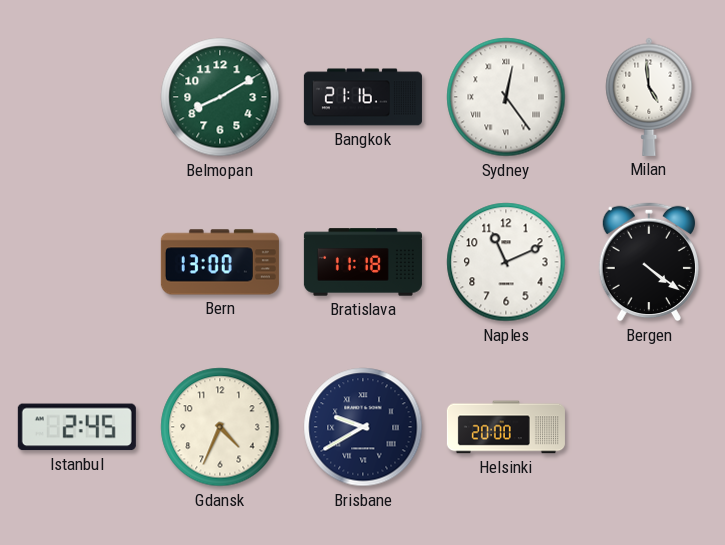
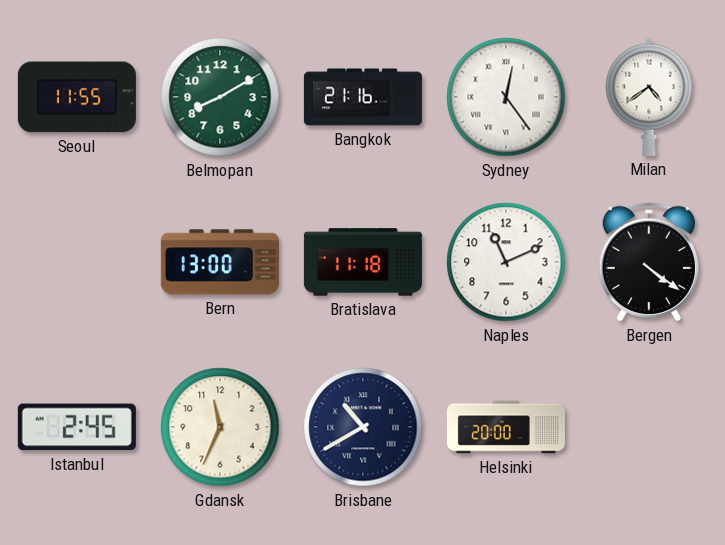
Seoul: none -> 11:55 (77, 97)
Milan: 4:59 -> 4:39 (649, 97)
Gdansk: 4:34 -> 11:34 (220, 427)
Brisbane: 9:40 -> 10:40 (363, 427)
